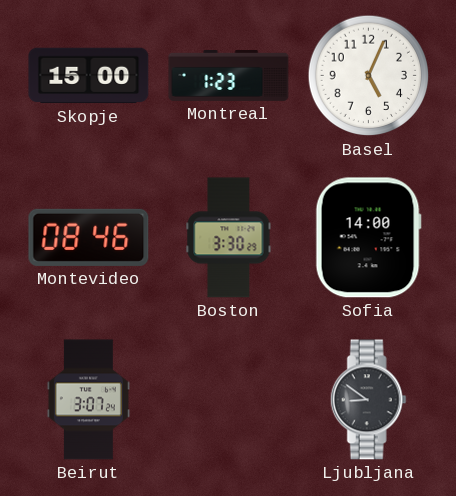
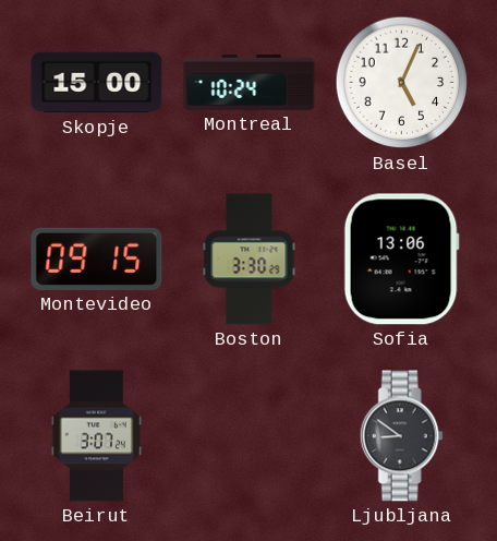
Montreal: 1:23 -> 10:24 (250, 83)
Montevideo: 08:46 -> 09:15 (97, 259)
Sofia: 14:00 -> 13:06 (401, 260)
